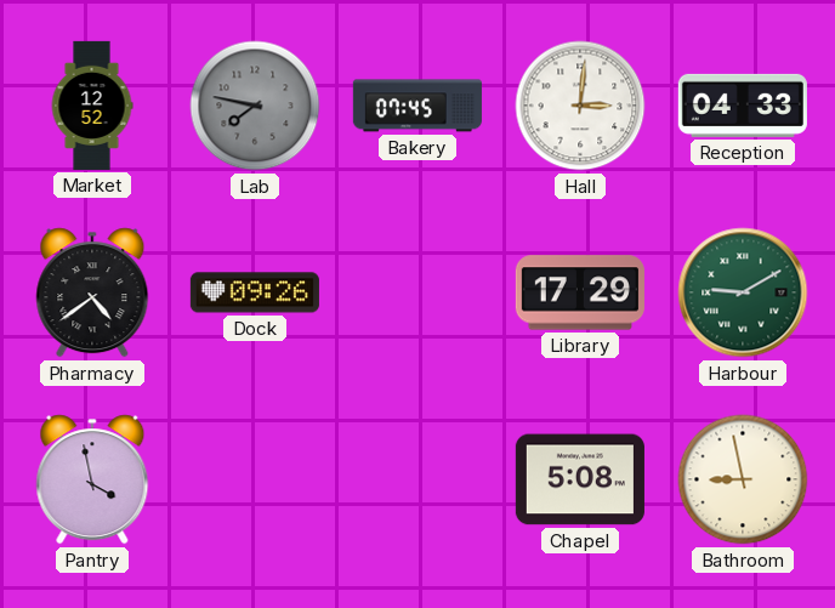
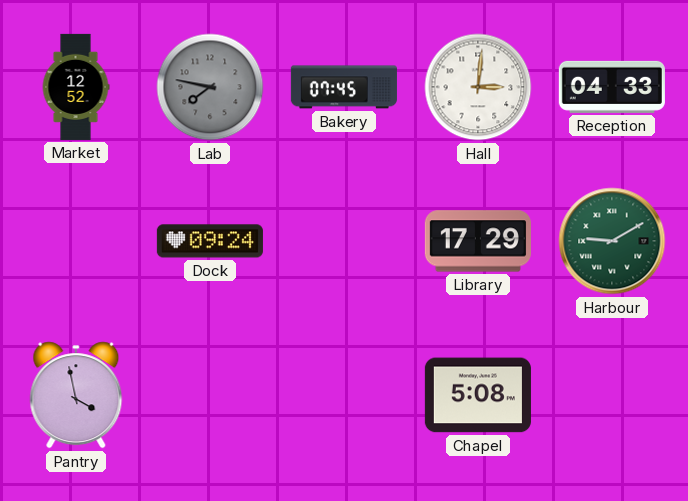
Pharmacy: 4:39 -> none (92, 292)
Dock: 09:26 -> 09:24 (210, 241)
Bathroom: 8:58 -> none (743, 479)
